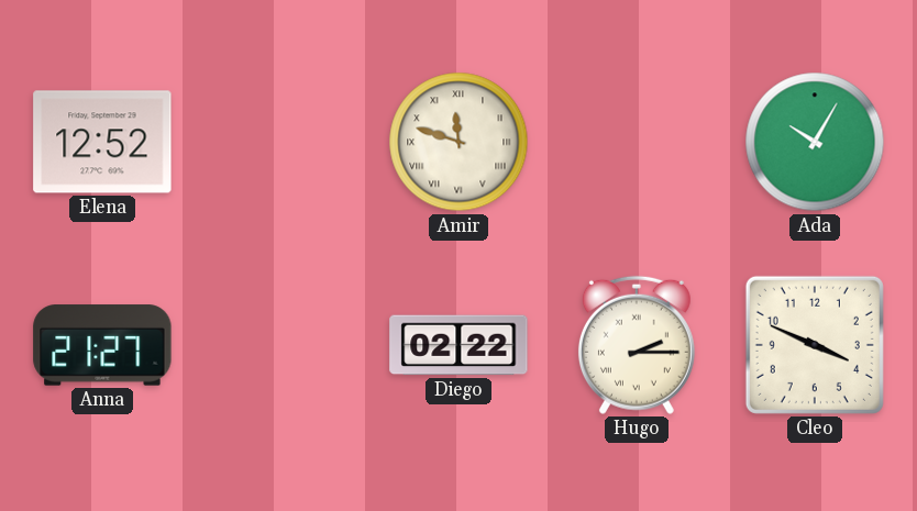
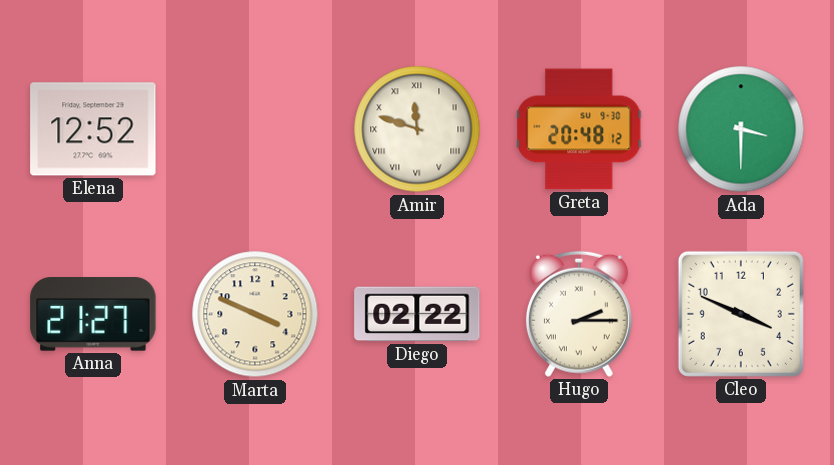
Greta: none -> 20:48 (580, 129)
Ada: 10:05 -> 3:30 (741, 129)
Marta: none -> 3:49 (255, 314)
